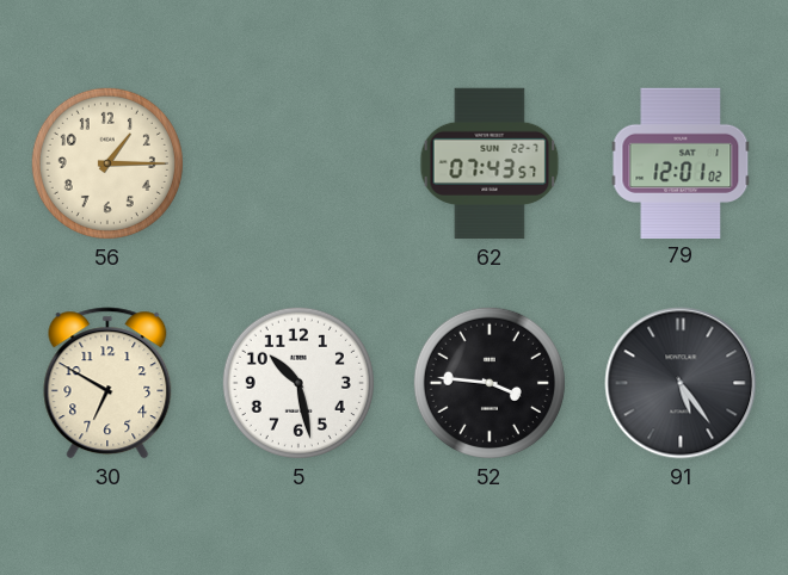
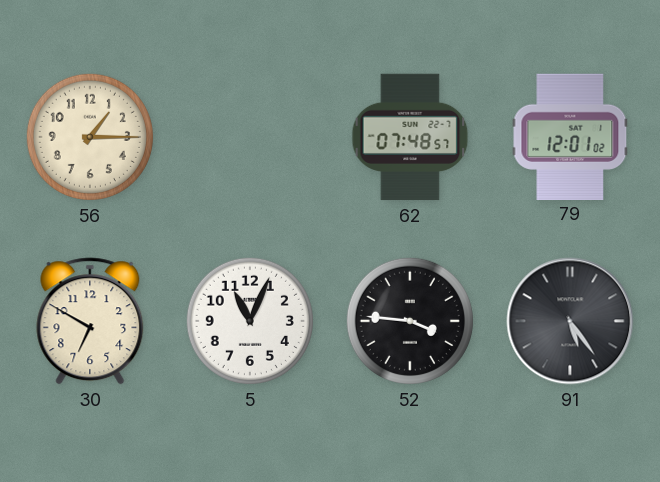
62: 07:43 -> 07:48 (410, 137)
5: 10:28 -> 11:04 (250, 321)
